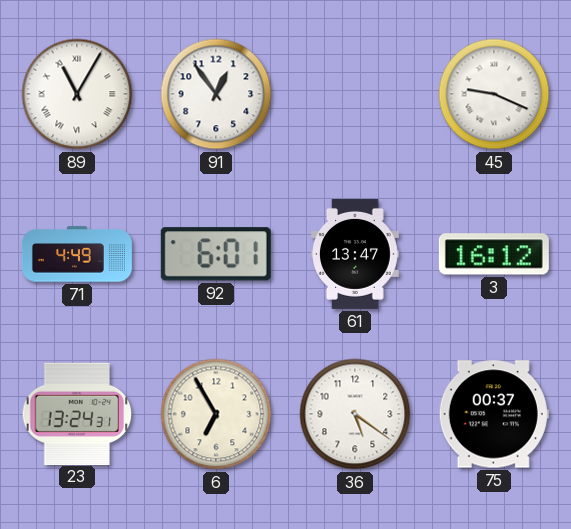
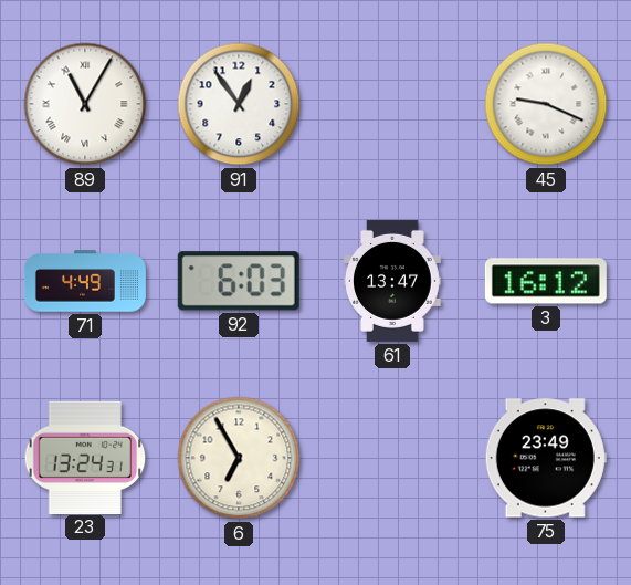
92: 6:01 -> 6:03 (239, 281)
36: 5:21 -> none (355, 414)
75: 00:37 -> 23:49 (546, 458)
